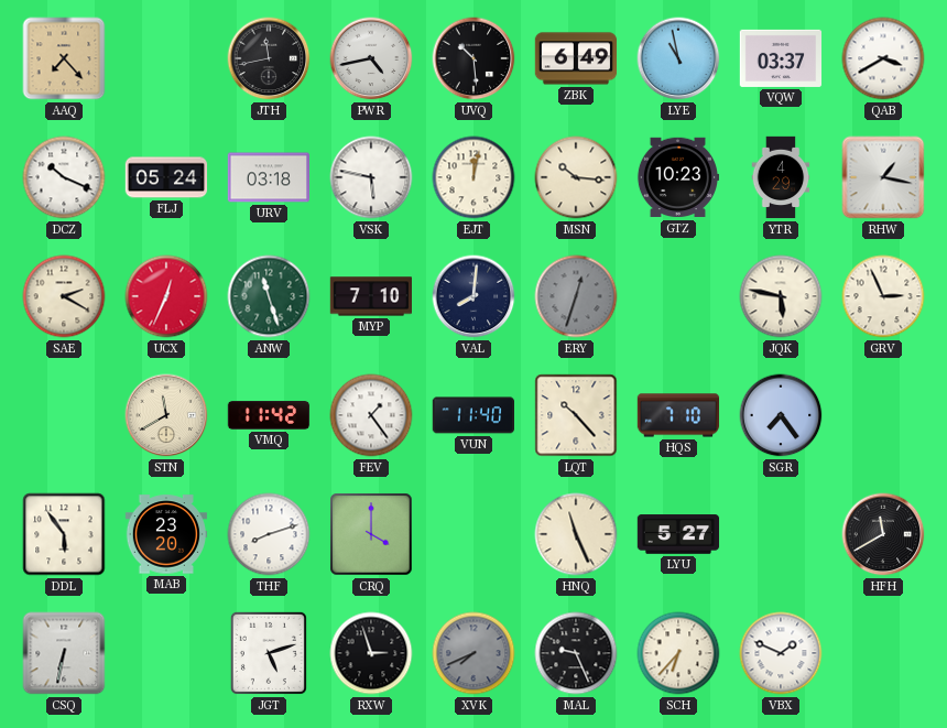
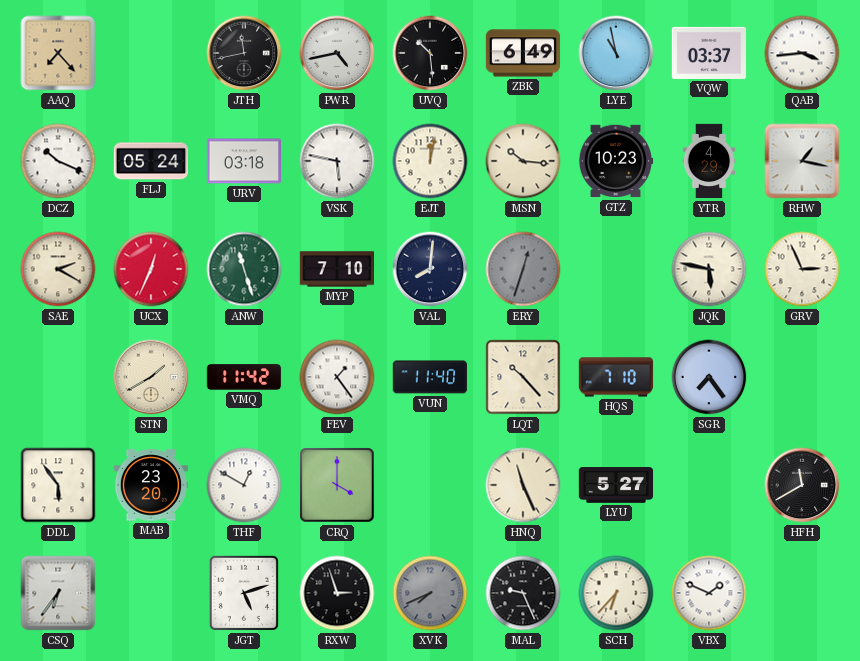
QAB: 3:40 -> 3:44 (802, 53)
STN: 11:40 -> 1:40 (151, 377)
THF: 8:12 -> 12:50 (244, 485)
CSQ: 6:32 -> 6:36 (58, 593)
